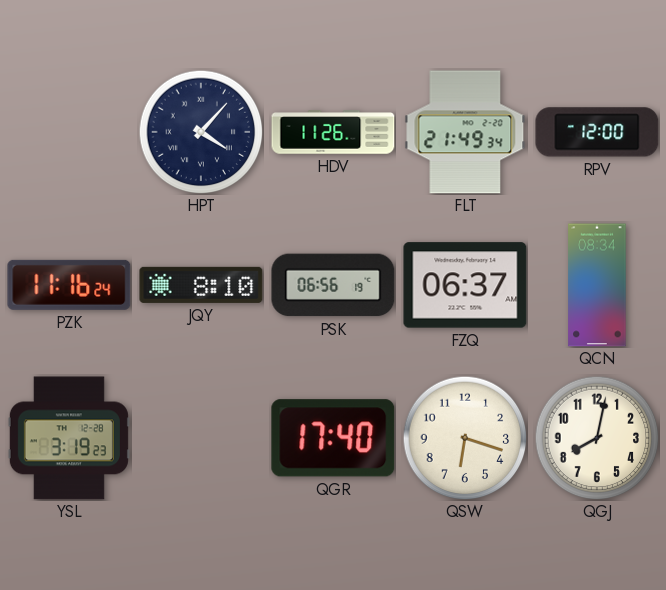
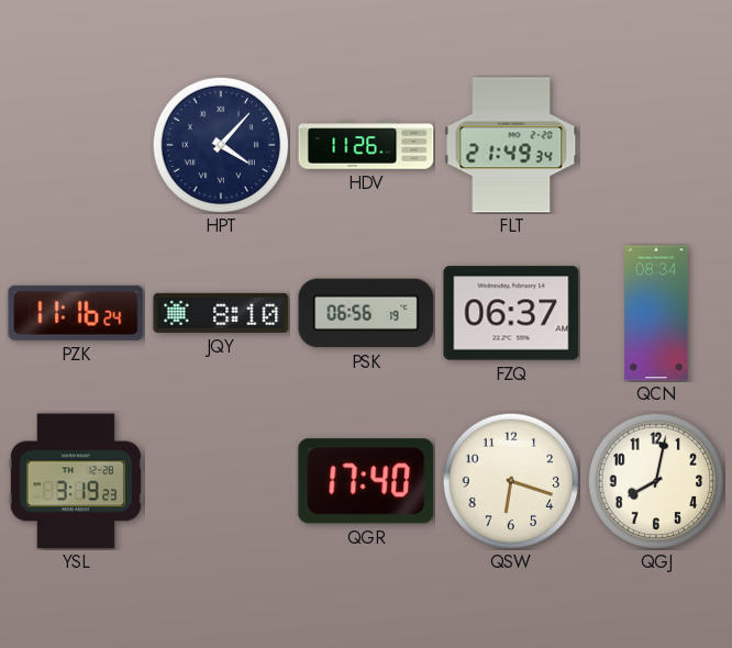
RPV: 12:00 -> none (597, 132)
